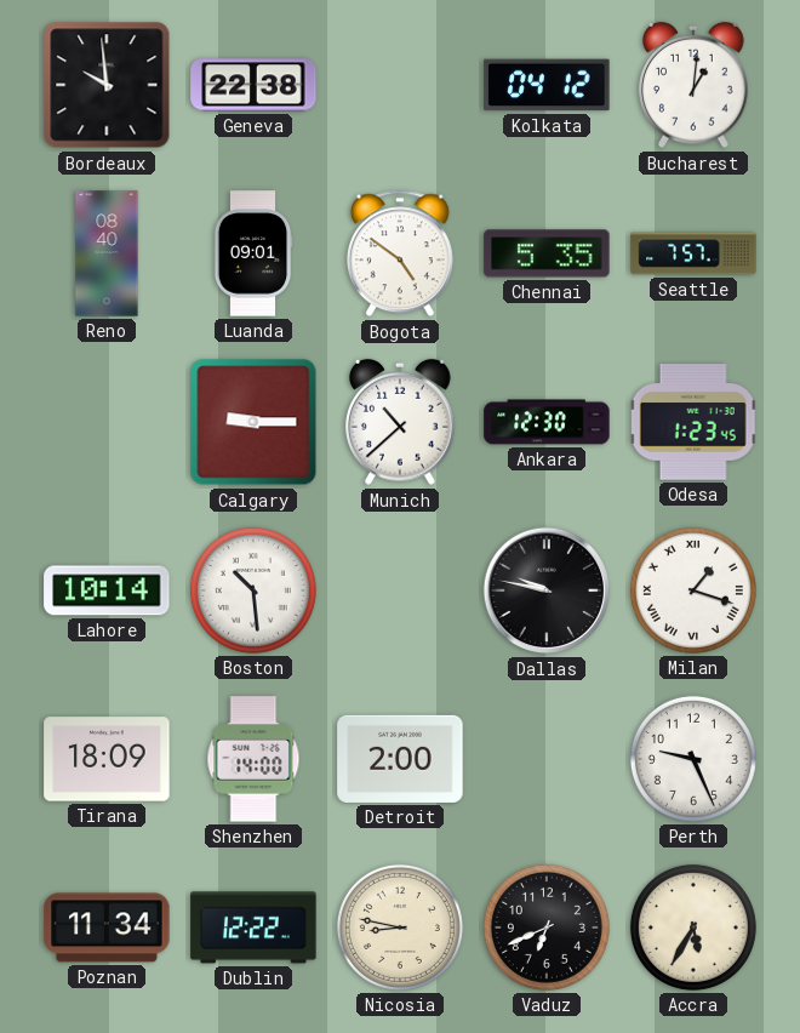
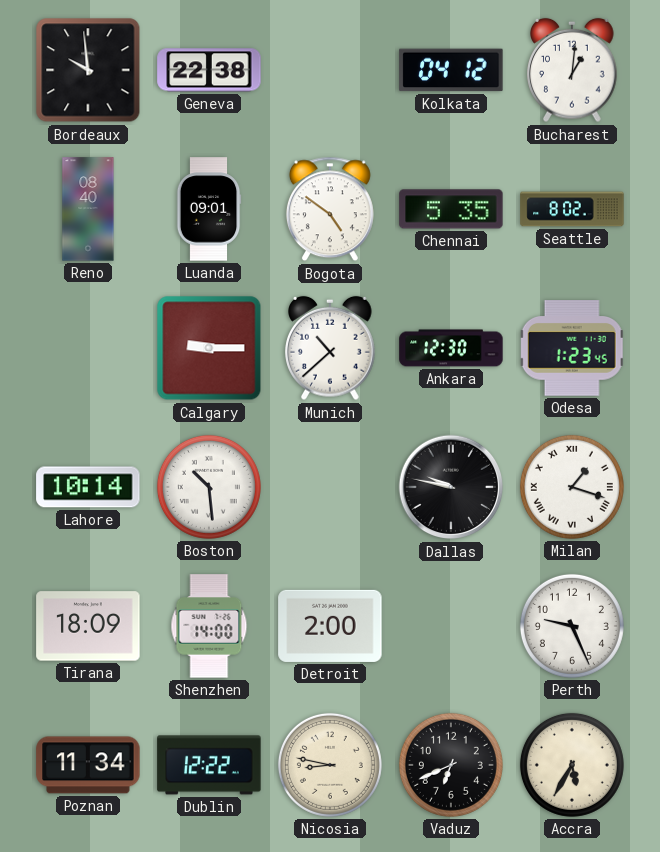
Seattle: 7:57 -> 8:02 (572, 209)
